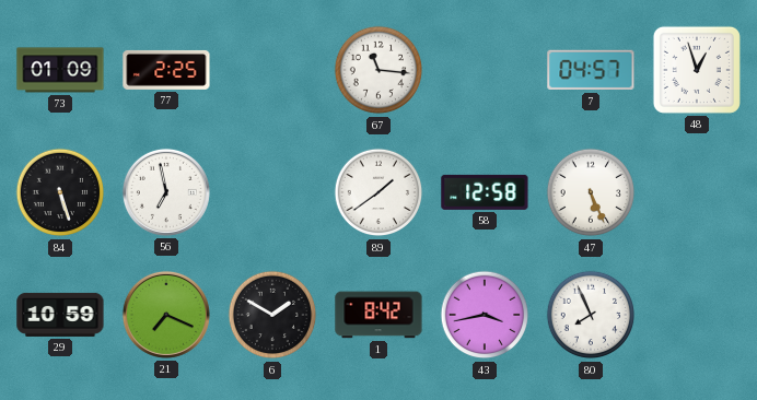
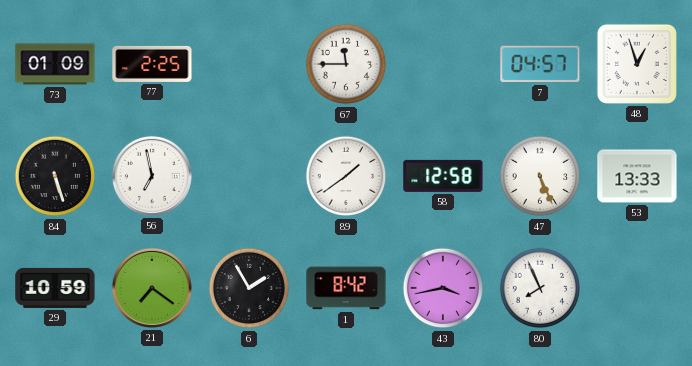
67: 11:16 -> 11:45 (346, 64)
53: none -> 13:33 (637, 176)
21: 7:19 -> 7:21 (152, 288)
6: 1:50 -> 1:55 (249, 288)
